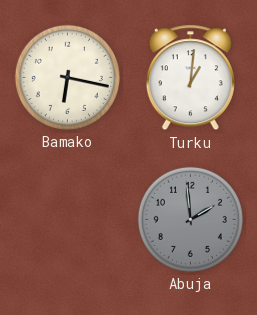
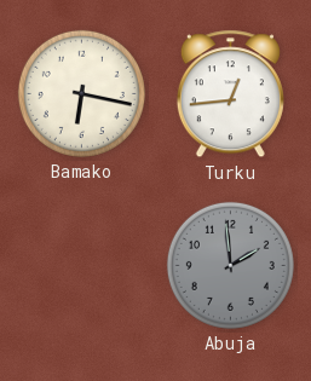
Turku: 1:01 -> 12:44 (230, 94)
